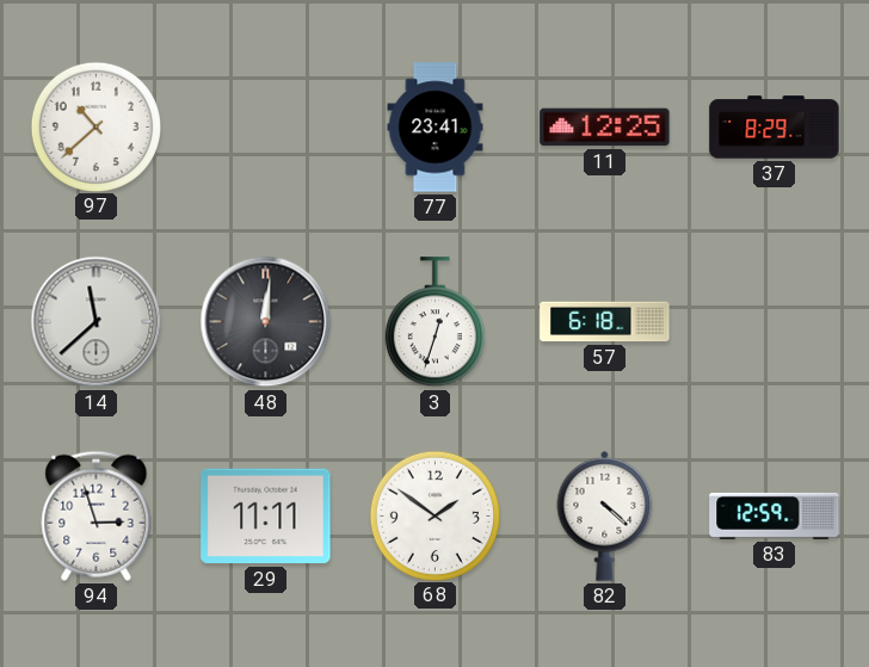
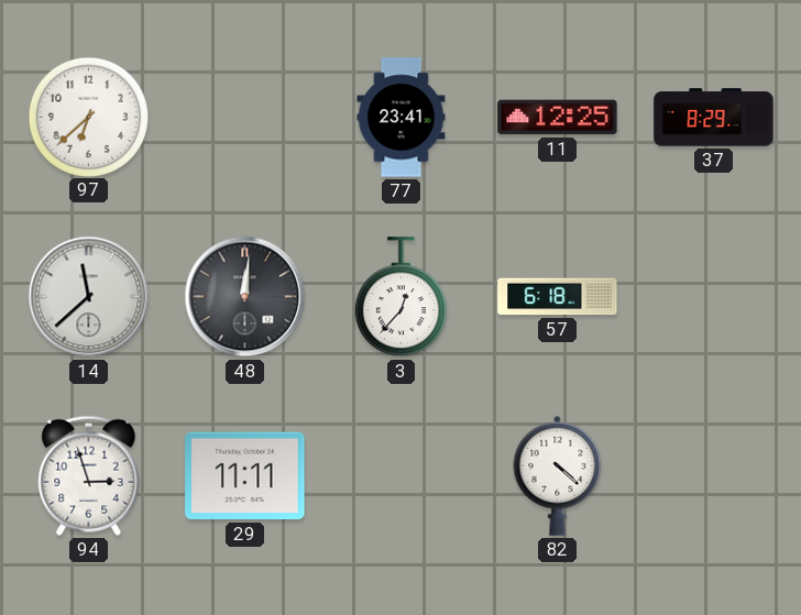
97: 10:38 -> 6:38 (88, 117)
3: 12:33 -> 12:37 (401, 297)
68: 1:51 -> none (434, 515)
83: 12:59 -> none (775, 515)
